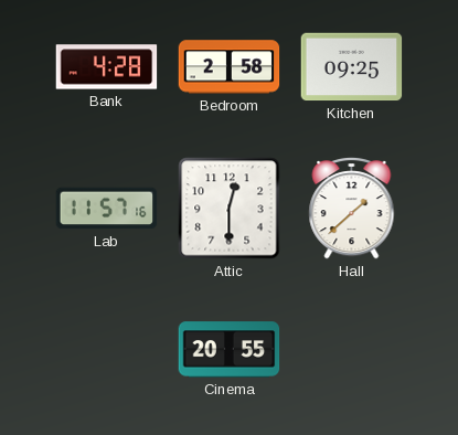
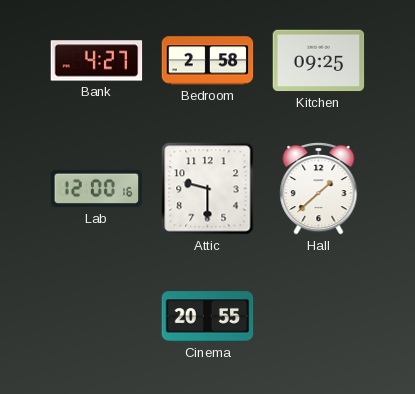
Bank: 4:28 -> 4:27 (97, 61)
Lab: 11:57 -> 12:00 (97, 189)
Attic: 12:30 -> 9:30 (208, 189)
